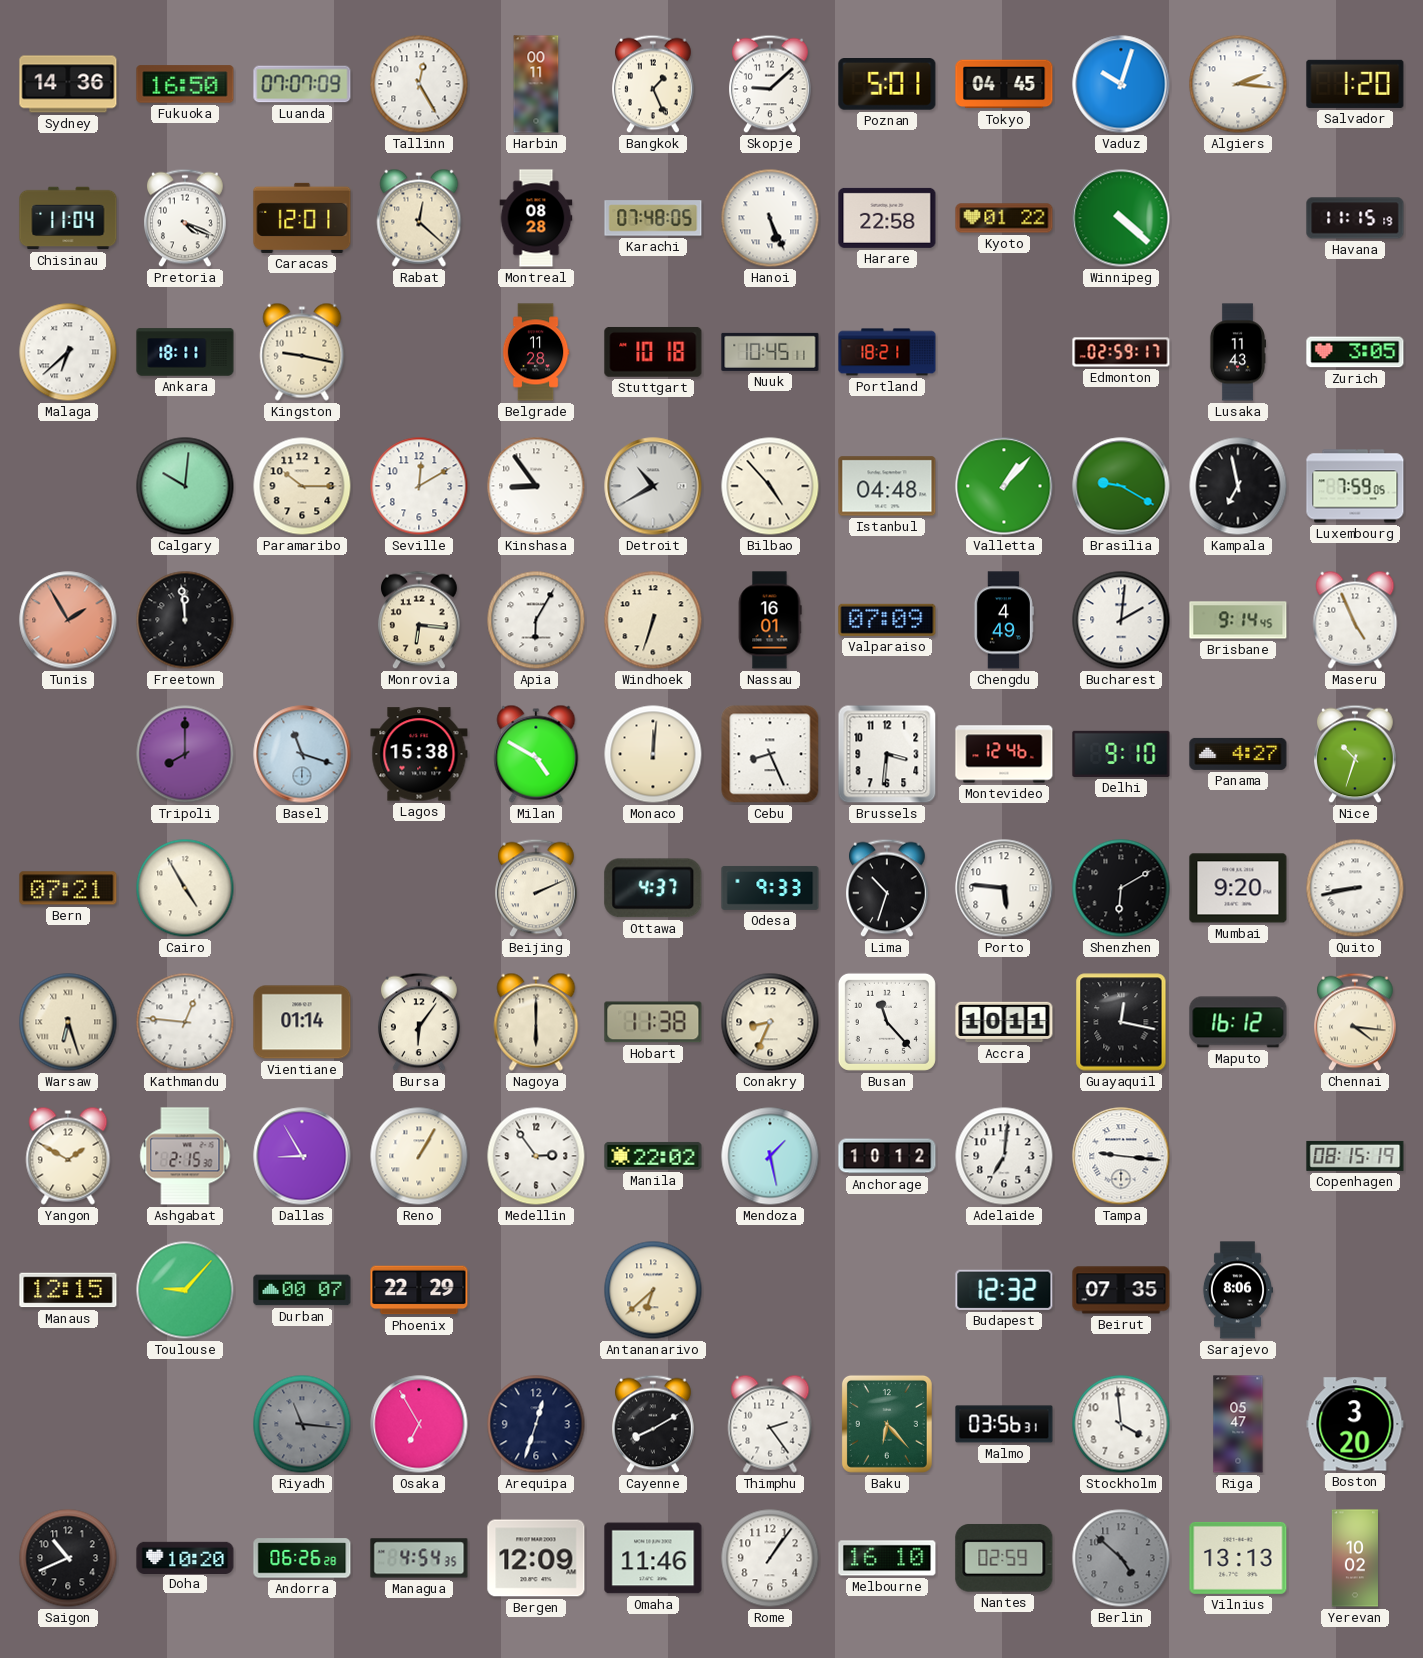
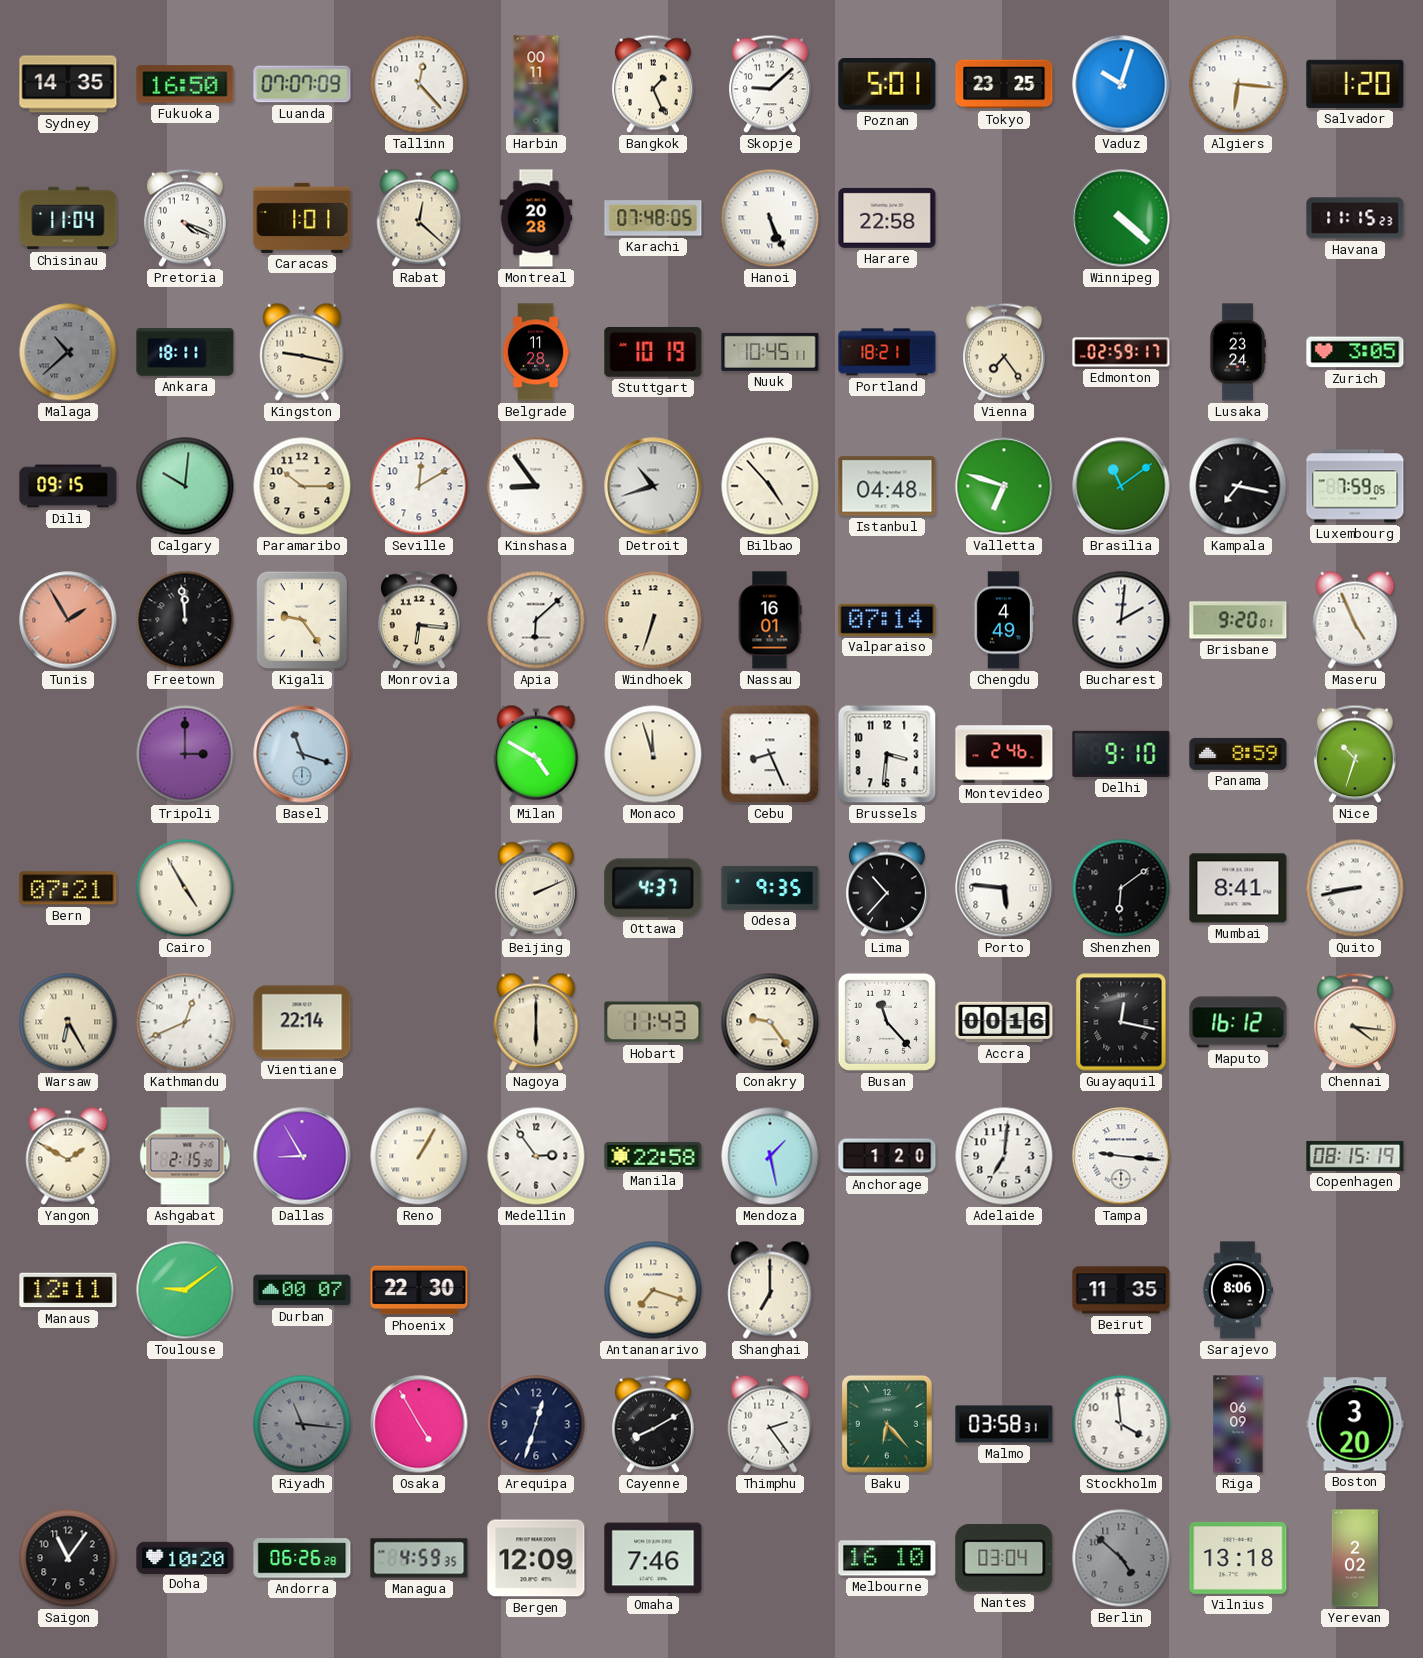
Sydney: 14:36 -> 14:35 (68, 84)
Tallinn: 12:25 -> 12:23 (419, 84)
Tokyo: 04:45 -> 23:25 (1004, 84)
Algiers: 2:16 -> 6:16 (1238, 84)
Caracas: 12:01 -> 1:01 (302, 218)
Montreal: 08:28 -> 20:28 (536, 218)
Kyoto: 01:22 -> none (1004, 218)
Havana: 11:15:19 -> 11:15:23 (1355, 218)
Malaga: 6:38 -> 10:38 (68, 352)
Malaga dial: white -> grey (68, 352)
Stuttgart: 10:18 -> 10:19 (653, 352)
Vienna: none -> 7:24 (1005, 352)
Lusaka: 11:43 -> 23:24 (1237, 352)
Dili: none -> 09:15 (68, 486)
Detroit: 10:40 -> 10:42 (653, 486)
Valletta: 1:07 -> 6:48 (1004, 486)
Brasilia: 9:20 -> 11:09 (1121, 486)
Kampala: 6:58 -> 7:17 (1238, 486)
Kigali: none -> 9:24 (302, 620)
Apia: 6:05 -> 6:08 (536, 620)
Valparaiso: 07:09 -> 07:14 (887, 620)
Brisbane: 9:14 -> 9:20 (1238, 620)
Tripoli: 8:00 -> 3:00 (185, 754)
Lagos: 15:38 -> none (419, 754)
Monaco: 12:01 -> 11:57 (653, 754)
Montevideo: 12:46 -> 2:46 (1004, 754)
Panama: 4:27 -> 8:59 (1238, 754)
Odesa: 9:33 -> 9:35 (770, 888)
Lima: 10:33 -> 10:37 (888, 888)
Shenzhen: 6:10 -> 6:09 (1121, 888)
Mumbai: 9:20 -> 8:41 (1238, 888)
Warsaw: 6:27 -> 6:25 (68, 1022)
Kathmandu: 12:46 -> 12:41 (185, 1022)
Vientiane: 01:14 -> 22:14 (302, 1022)
Bursa: 6:06 -> none (420, 1022)
Hobart: 11:38 -> 11:43 (653, 1022)
Conakry: 8:34 -> 9:24 (770, 1022)
Accra: 10:11 -> 00:16 (1004, 1022)
Manila: 22:02 -> 22:58 (653, 1156)
Anchorage: 10:12 -> 1:20 (887, 1156)
Manaus: 12:15 -> 12:11 (68, 1290)
Toulouse: 9:07 -> 9:09 (185, 1290)
Phoenix: 22:29 -> 22:30 (419, 1290)
Antananarivo: 6:38 -> 7:18 (653, 1290)
Shanghai: none -> 7:00 (770, 1290)
Budapest: 12:32 -> none (1004, 1290)
Beirut: 07:35 -> 11:35 (1121, 1290)
Osaka: 6:55 -> 4:55 (419, 1424)
Malmo: 03:56 -> 03:58 (1004, 1424)
Riga: 05:47 -> 06:09 (1238, 1424)
Saigon: 10:41 -> 11:06 (68, 1558)
Managua: 4:54 -> 4:59 (419, 1558)
Omaha: 11:46 -> 7:46 (653, 1558)
Rome: 1:06 -> none (770, 1558)
Nantes: 02:59 -> 03:04 (1004, 1558)
Vilnius: 13:13 -> 13:18 (1238, 1558)
Yerevan: 10:02 -> 2:02 (1354, 1558)
